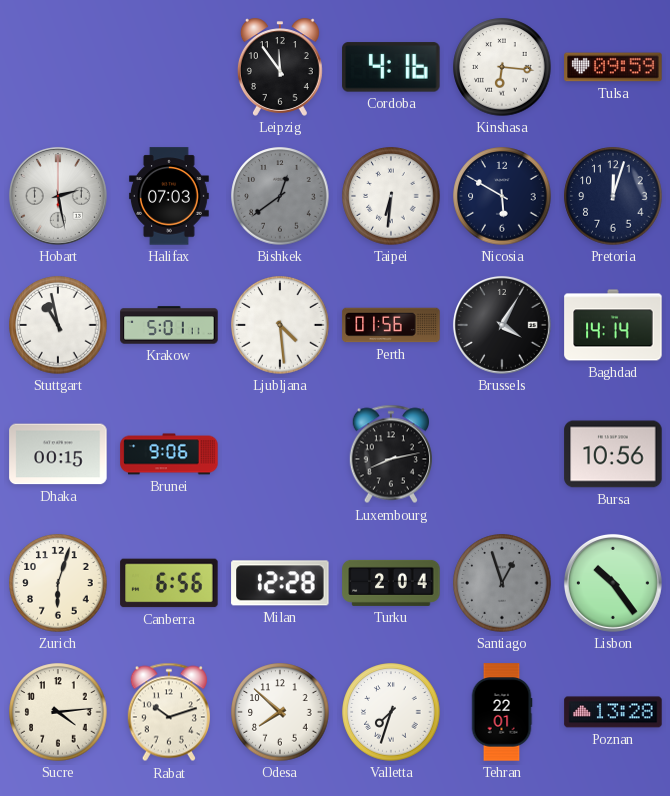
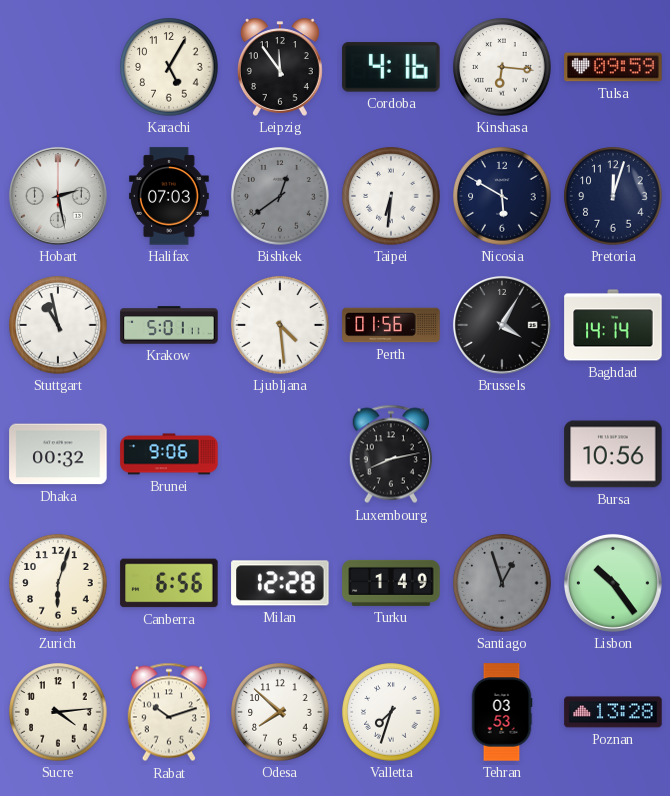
Karachi: none -> 5:05 (169, 67)
Dhaka: 00:15 -> 00:32 (58, 454)
Turku: 2:04 -> 1:49 (391, 583)
Tehran: 22:01 -> 03:53 (502, 712)
